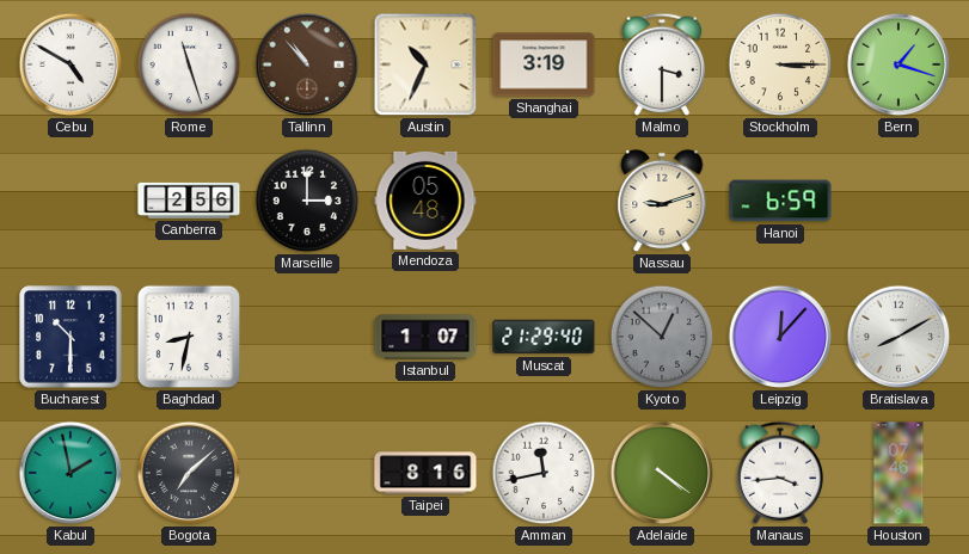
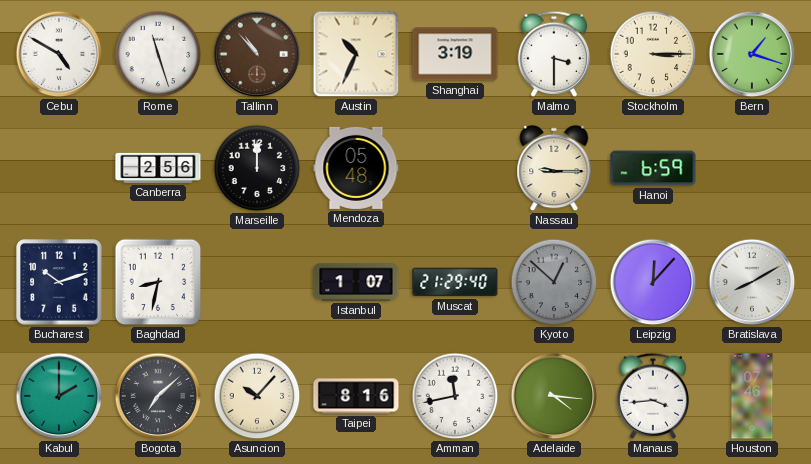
Marseille: 3:00 -> 12:00 (257, 168)
Nassau: 9:12 -> 9:15 (554, 168)
Bucharest: 10:30 -> 10:12 (59, 282)
Kabul: 1:58 -> 2:00 (59, 396)
Asuncion: none -> 10:07 (257, 396)
Adelaide: 4:21 -> 4:16 (554, 396)
